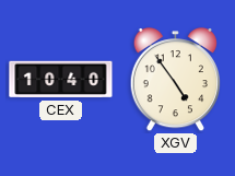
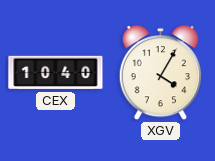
XGV: 4:54 -> 4:05 (160, 73)
